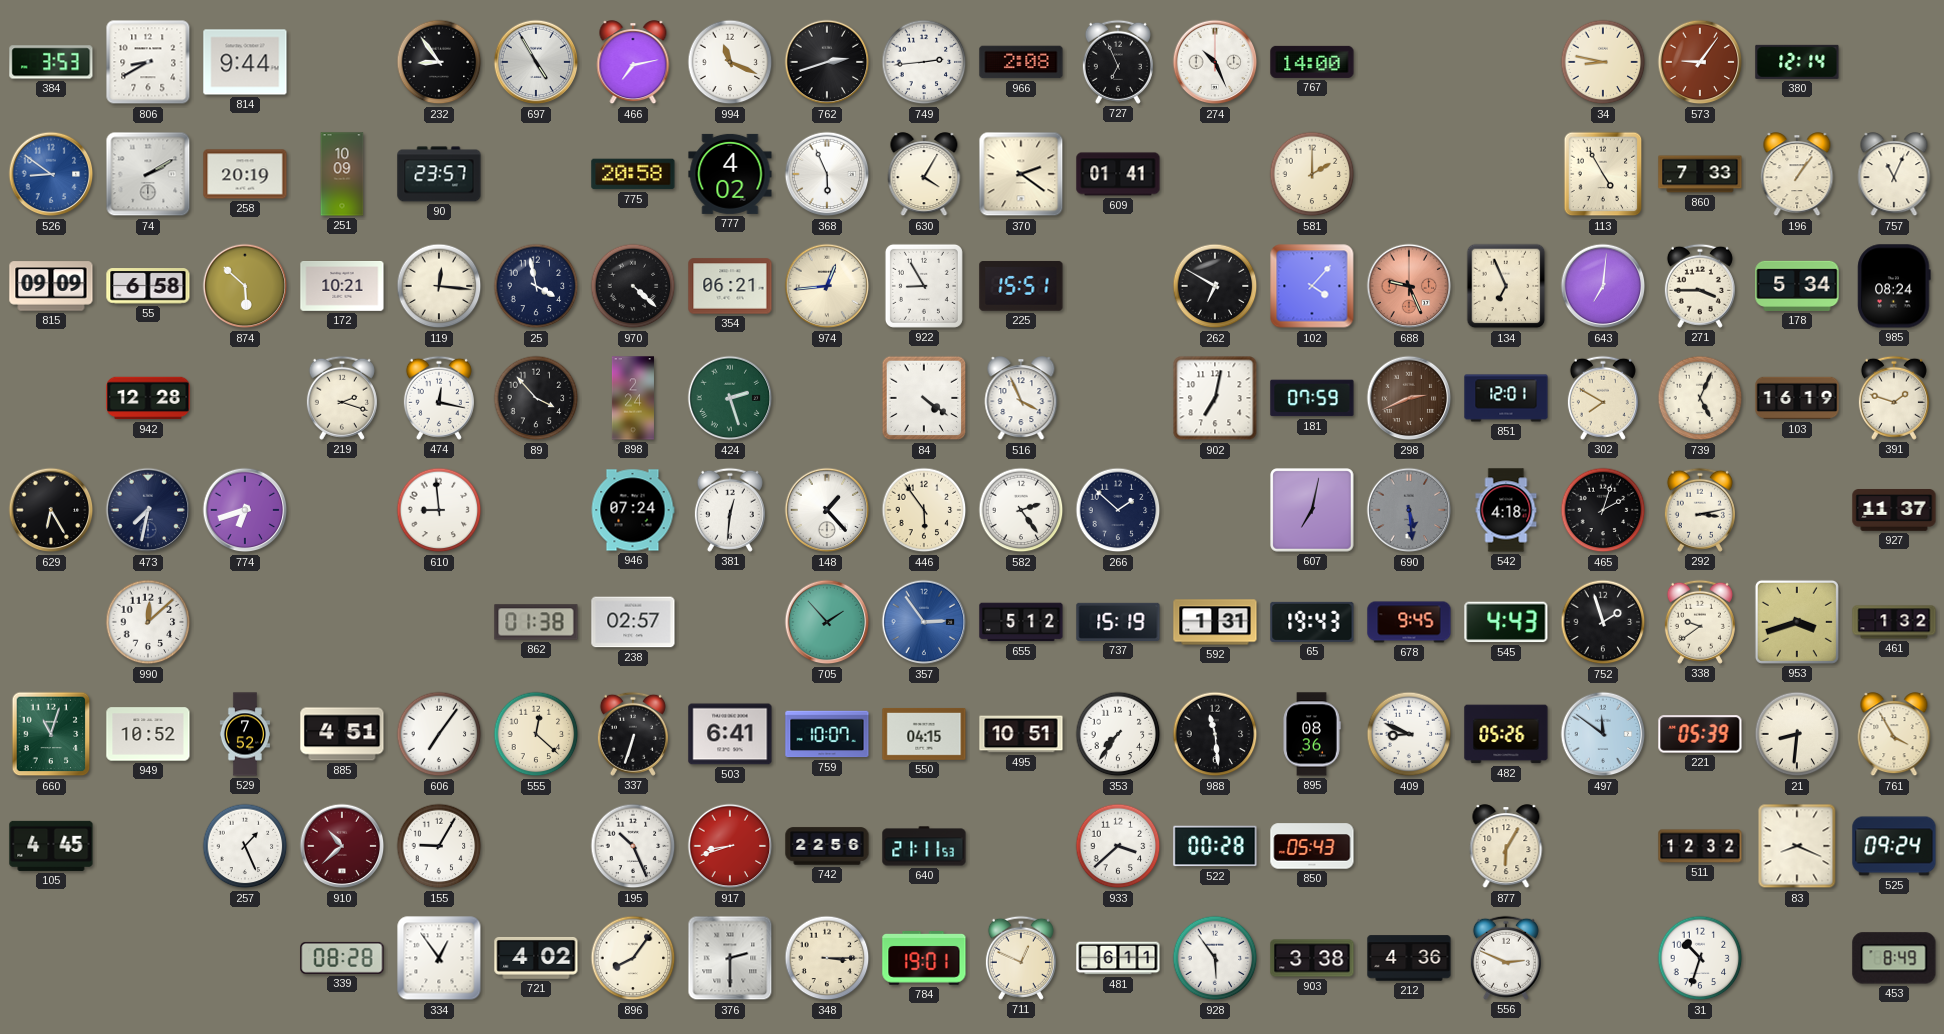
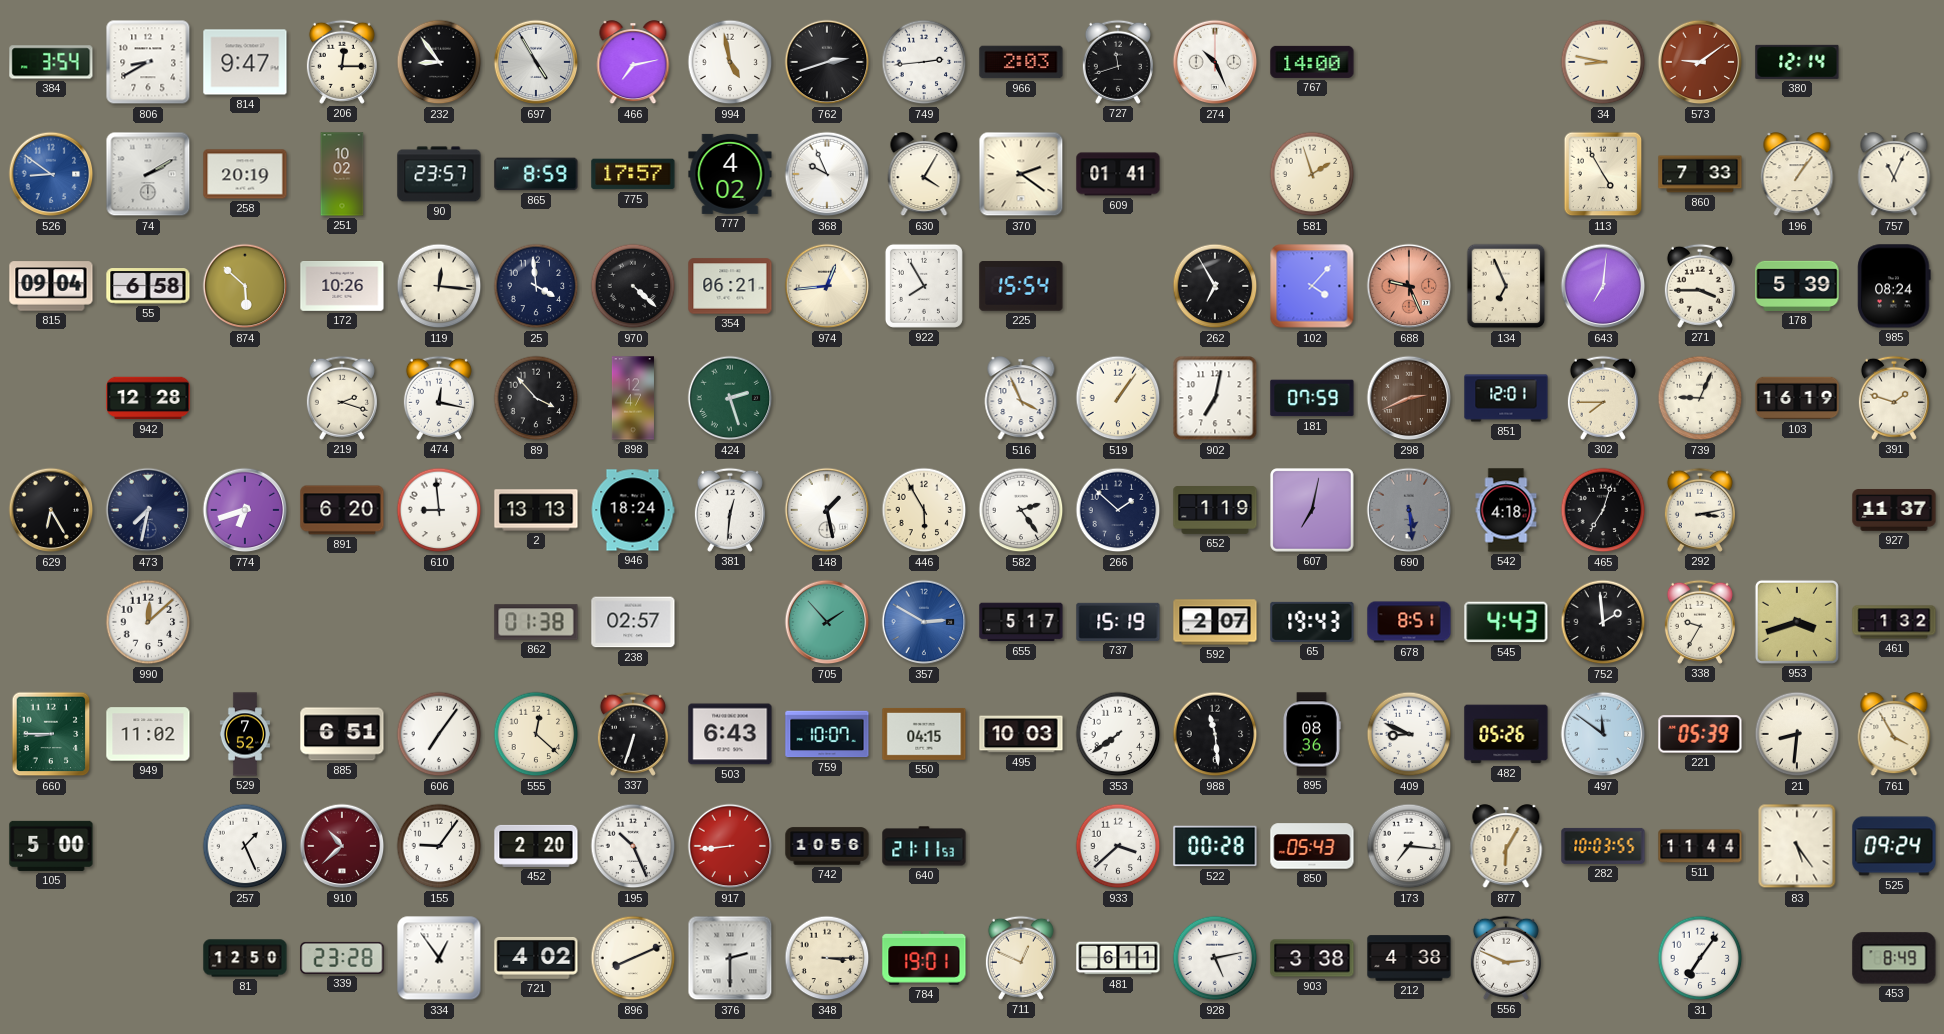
384: 3:53 -> 3:54 (51, 62)
814: 9:44 -> 9:47 (245, 62)
206: none -> 12:15 (342, 62)
994: 11:19 -> 4:58 (730, 62)
966: 2:08 -> 2:03 (1021, 62)
727: 6:56 -> 11:42 (1118, 62)
573: 9:06 -> 9:09 (1700, 62)
251: 10:09 -> 10:02 (342, 174)
865: none -> 8:59 (536, 174)
775: 20:58 -> 17:57 (633, 174)
368: 5:56 -> 9:56 (827, 174)
581: 2:00 -> 1:57 (1312, 174)
815: 09:09 -> 09:04 (51, 286)
172: 10:21 -> 10:26 (342, 287)
25: 3:58 -> 3:59 (536, 286)
922: 8:55 -> 7:55 (924, 286)
225: 15:51 -> 15:54 (1021, 287)
262: 6:50 -> 6:55 (1215, 286)
178: 5:34 -> 5:39 (1797, 286)
898: 2:24 -> 12:47 (633, 398)
84: 4:21 -> none (924, 398)
519: none -> 1:06 (1118, 398)
302: 7:50 -> 7:45 (1603, 398)
739: 5:04 -> 9:04 (1700, 398)
891: none -> 6:20 (342, 510)
2: none -> 13:13 (536, 510)
946: 07:24 -> 18:24 (633, 510)
148: 1:23 -> 1:28 (827, 510)
446: 5:54 -> 5:55 (924, 510)
652: none -> 1:19 (1215, 511)
465: 2:03 -> 7:03 (1603, 510)
357: 2:54 -> 2:50 (924, 622)
655: 5:12 -> 5:17 (1021, 622)
592: 1:31 -> 2:07 (1215, 622)
678: 9:45 -> 8:51 (1409, 622)
752: 1:57 -> 1:59 (1603, 622)
338: 9:39 -> 9:35 (1700, 622)
660: 11:03 -> 8:45 (51, 734)
949: 10:52 -> 11:02 (148, 734)
885: 4:51 -> 6:51 (342, 734)
503: 6:41 -> 6:43 (730, 734)
495: 10:51 -> 10:03 (1021, 734)
353: 7:36 -> 7:39 (1118, 734)
105: 4:45 -> 5:00 (51, 846)
155: 9:05 -> 9:06 (439, 846)
452: none -> 2:20 (536, 846)
917: 8:42 -> 8:44 (730, 846)
742: 22:56 -> 10:56 (827, 846)
173: none -> 7:16 (1409, 846)
282: none -> 10:03 (1603, 846)
511: 12:32 -> 11:44 (1700, 846)
83: 8:19 -> 5:24 (1797, 846)
81: none -> 12:50 (245, 958)
339: 08:28 -> 23:28 (342, 958)
896: 8:06 -> 8:11 (633, 958)
928: 5:54 -> 5:13 (1215, 958)
212: 4:36 -> 4:38 (1409, 958)
31: 10:33 -> 7:06 (1700, 958)
